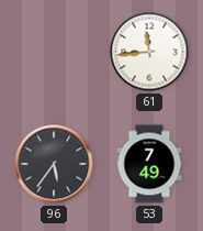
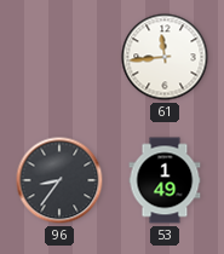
96: 5:36 -> 8:36 (59, 180)
53: 7:49 -> 1:49 (165, 180)
